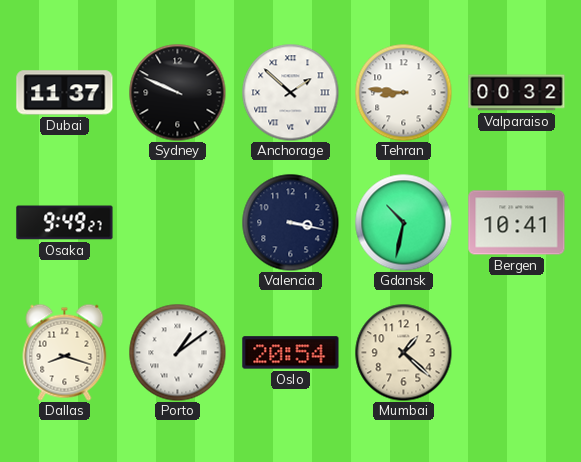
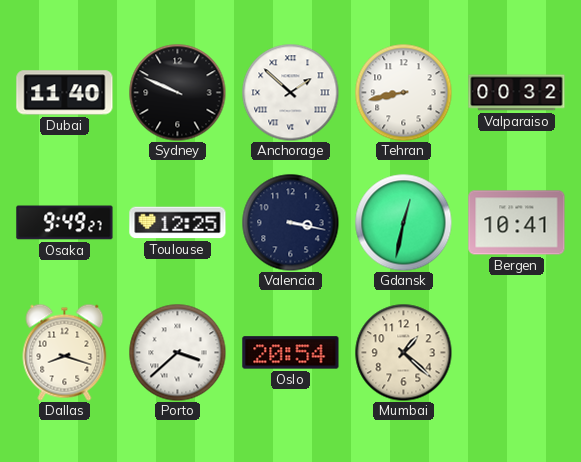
Dubai: 11:37 -> 11:40 (65, 93)
Tehran: 8:46 -> 8:43 (403, 92)
Toulouse: none -> 12:25 (178, 223)
Gdansk: 10:32 -> 12:32 (403, 222)
Porto: 1:09 -> 3:38 (177, 352)
